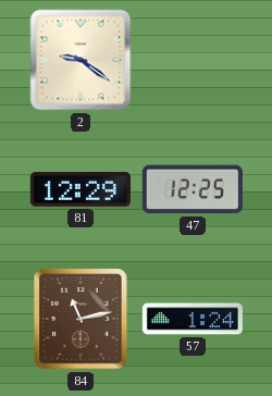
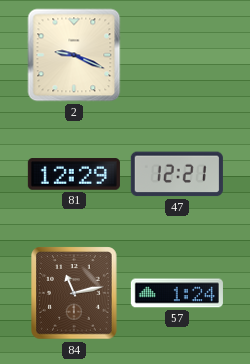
2: 9:21 -> 9:19 (74, 55)
47: 12:25 -> 12:21 (177, 174)
